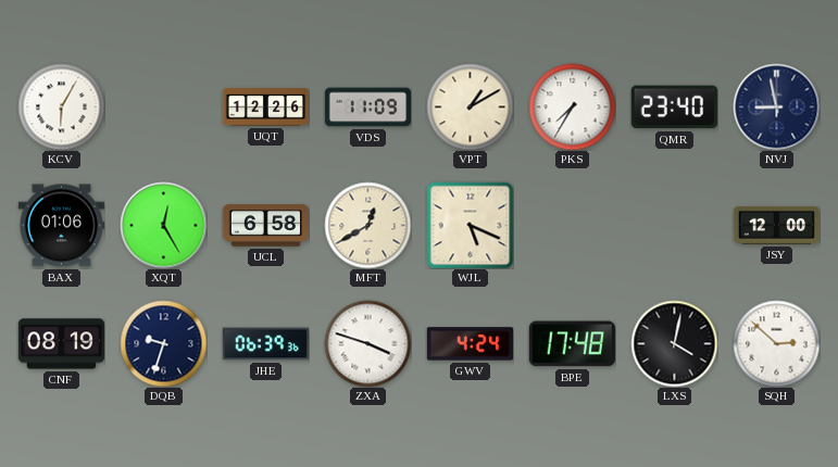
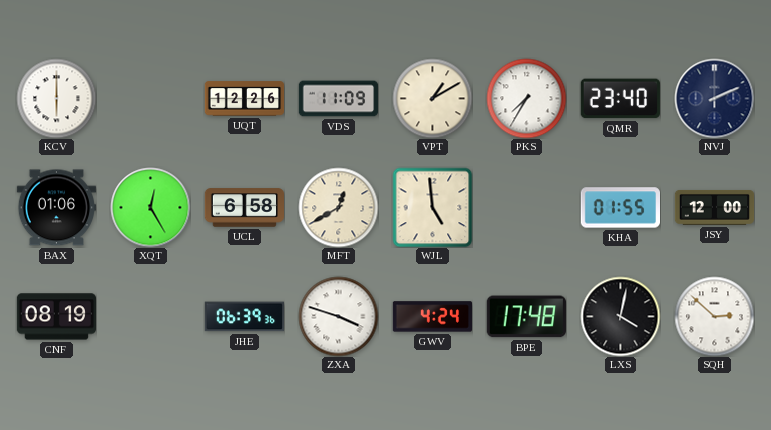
KCV: 6:05 -> 6:00 (56, 98)
NVJ: 8:58 -> 2:11 (714, 98)
WJL: 5:19 -> 4:59 (432, 207)
KHA: none -> 01:55 (620, 208)
DQB: 9:33 -> none (163, 343)
